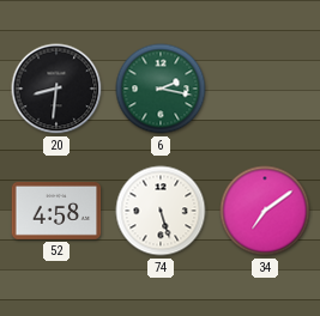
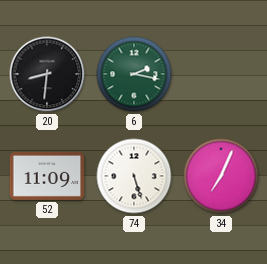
52: 4:58 -> 11:09 (47, 176)
34: 7:09 -> 7:04 (221, 176)
